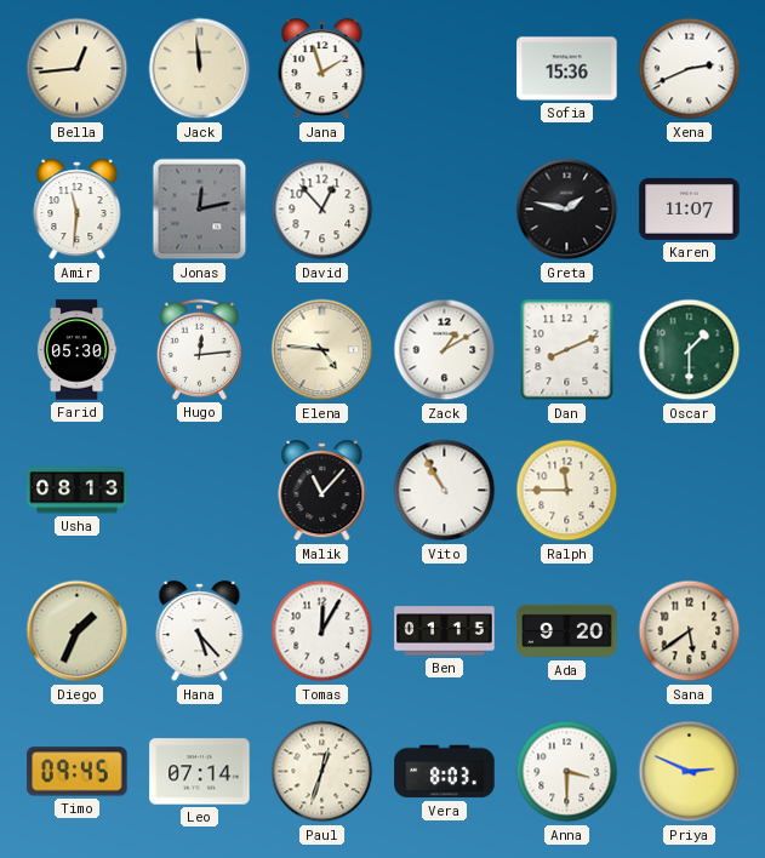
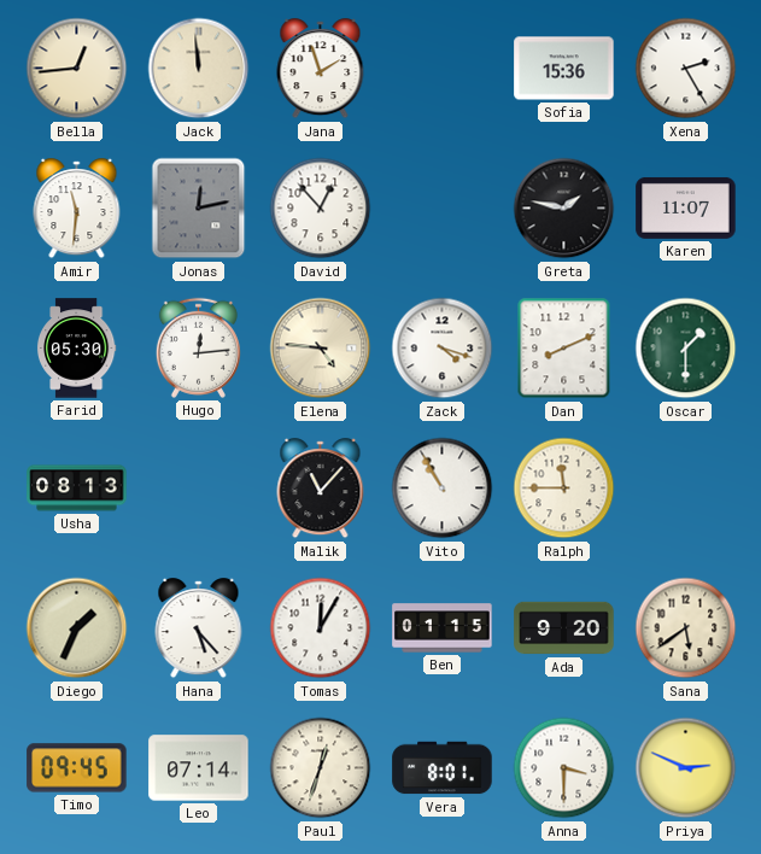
Xena: 2:41 -> 2:25 (686, 69)
Zack: 1:10 -> 4:18 (443, 349)
Vera: 8:03 -> 8:01 (443, 768)
